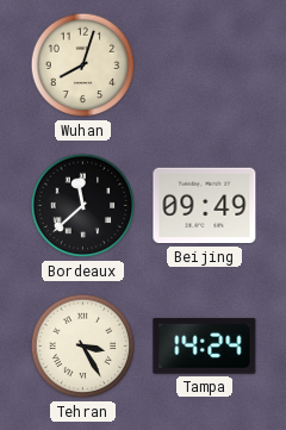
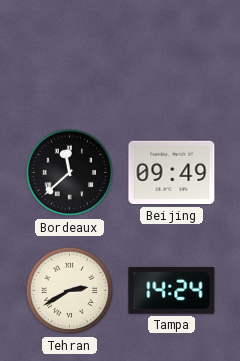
Wuhan: 8:03 -> none (83, 66)
Tehran: 3:25 -> 2:40 (70, 291)
